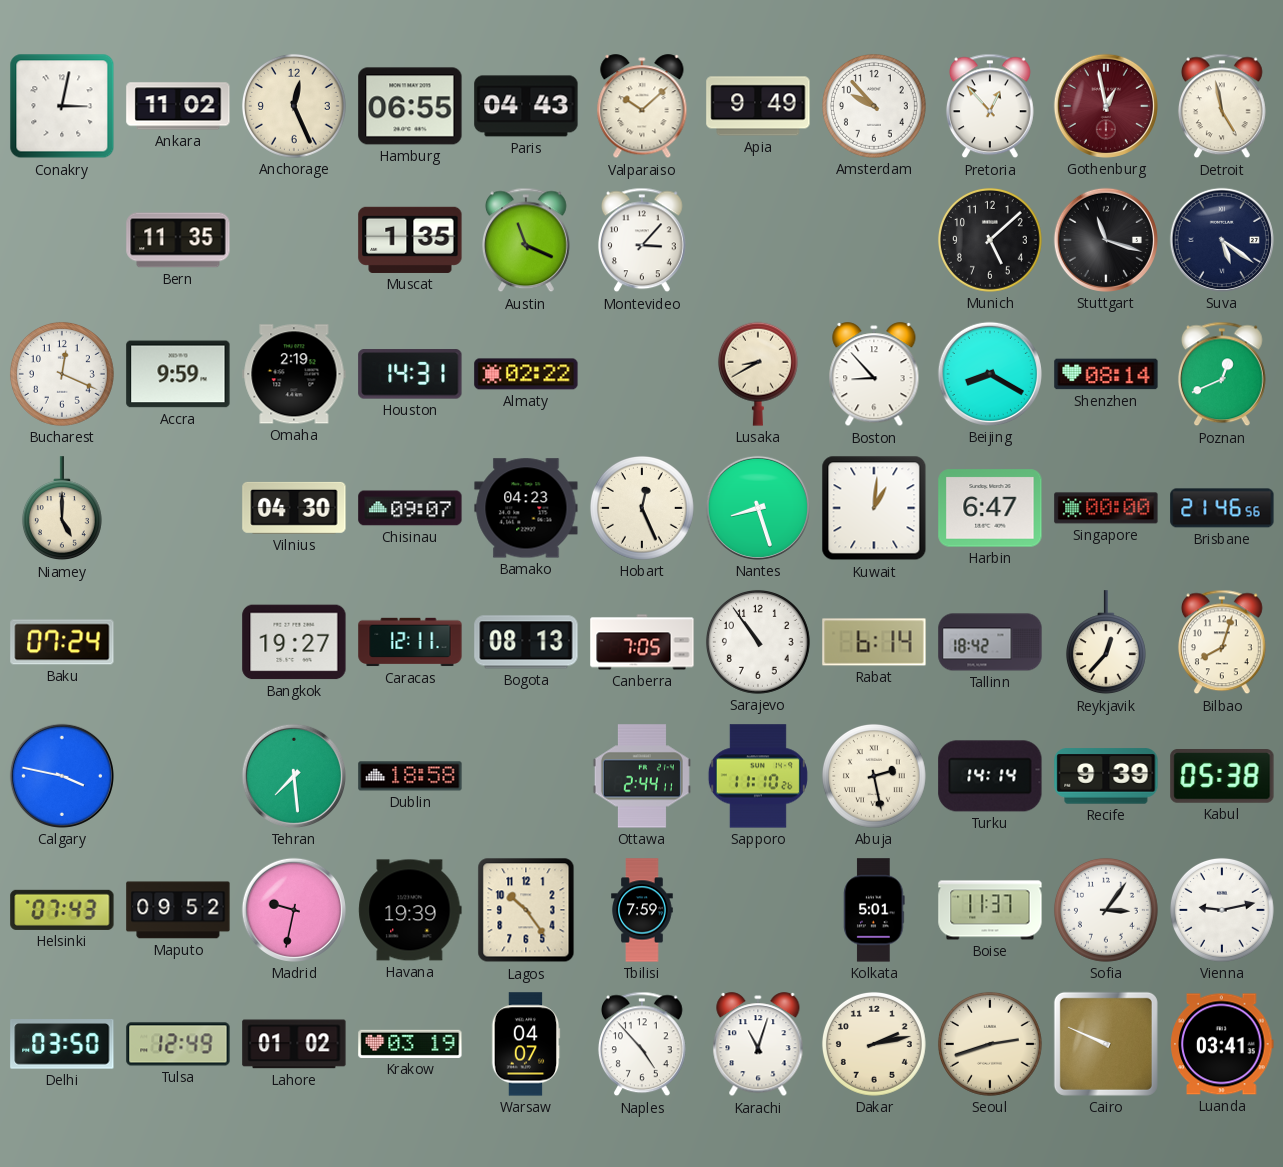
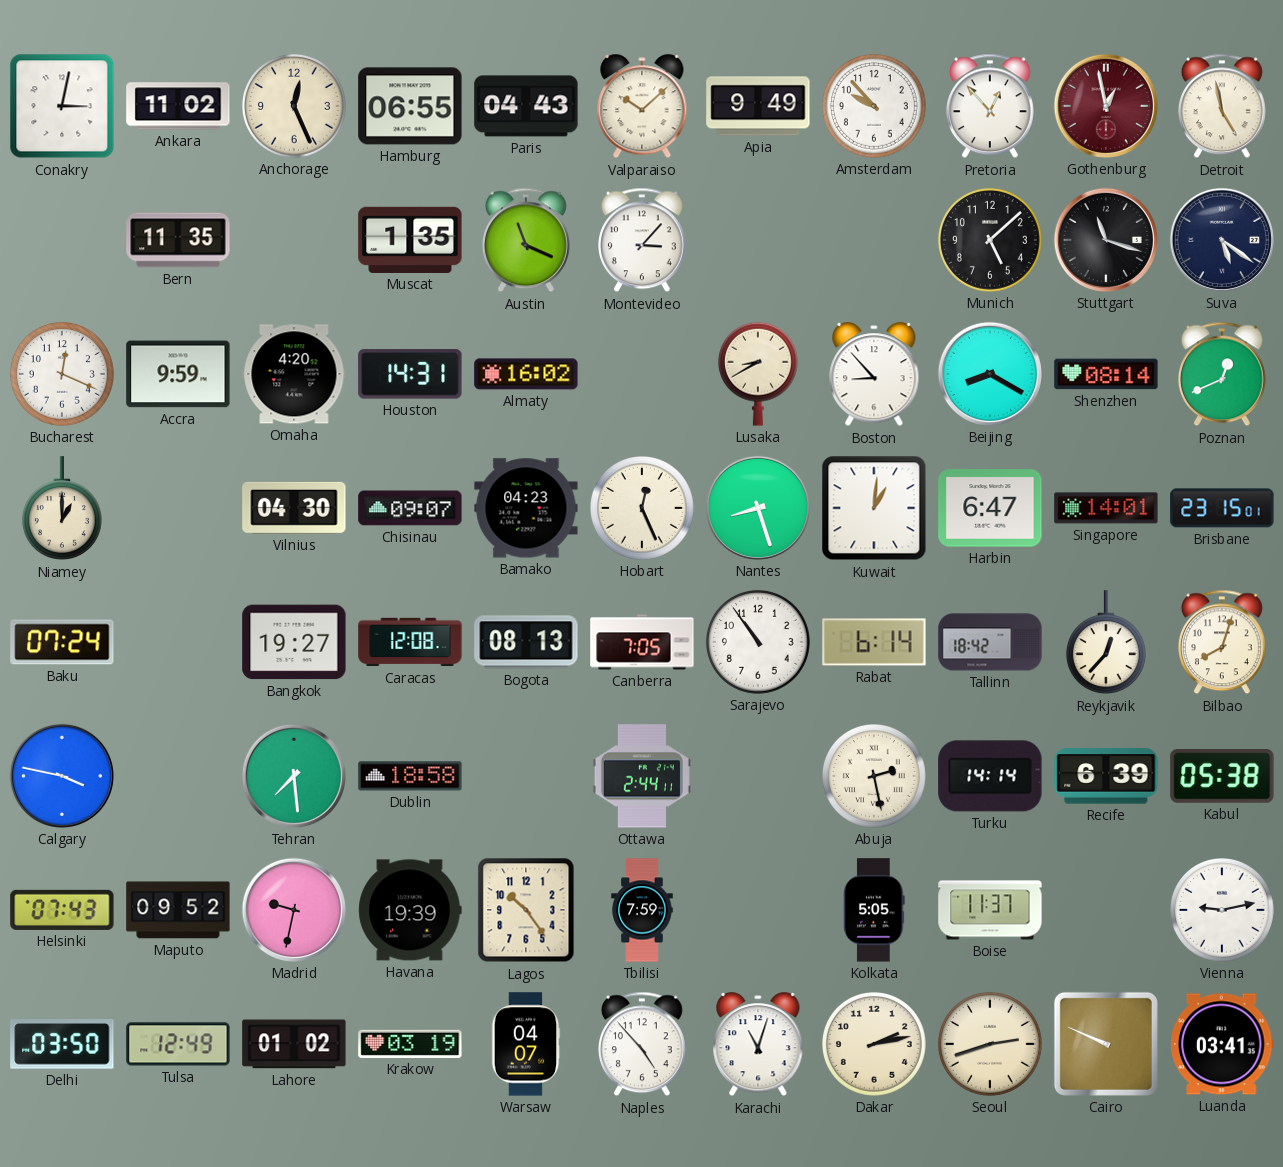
Omaha: 2:19 -> 4:20 (294, 374)
Almaty: 02:22 -> 16:02 (526, 374)
Niamey: 5:00 -> 1:00 (62, 509)
Singapore: 00:00 -> 14:01 (1106, 508)
Brisbane: 21:46 -> 23:15 (1222, 508)
Caracas: 12:11 -> 12:08 (410, 642)
Sapporo: 11:10 -> none (758, 776)
Recife: 9:39 -> 6:39 (1106, 776)
Kolkata: 5:01 -> 5:05 (874, 910)
Sofia: 3:06 -> none (1106, 910)
